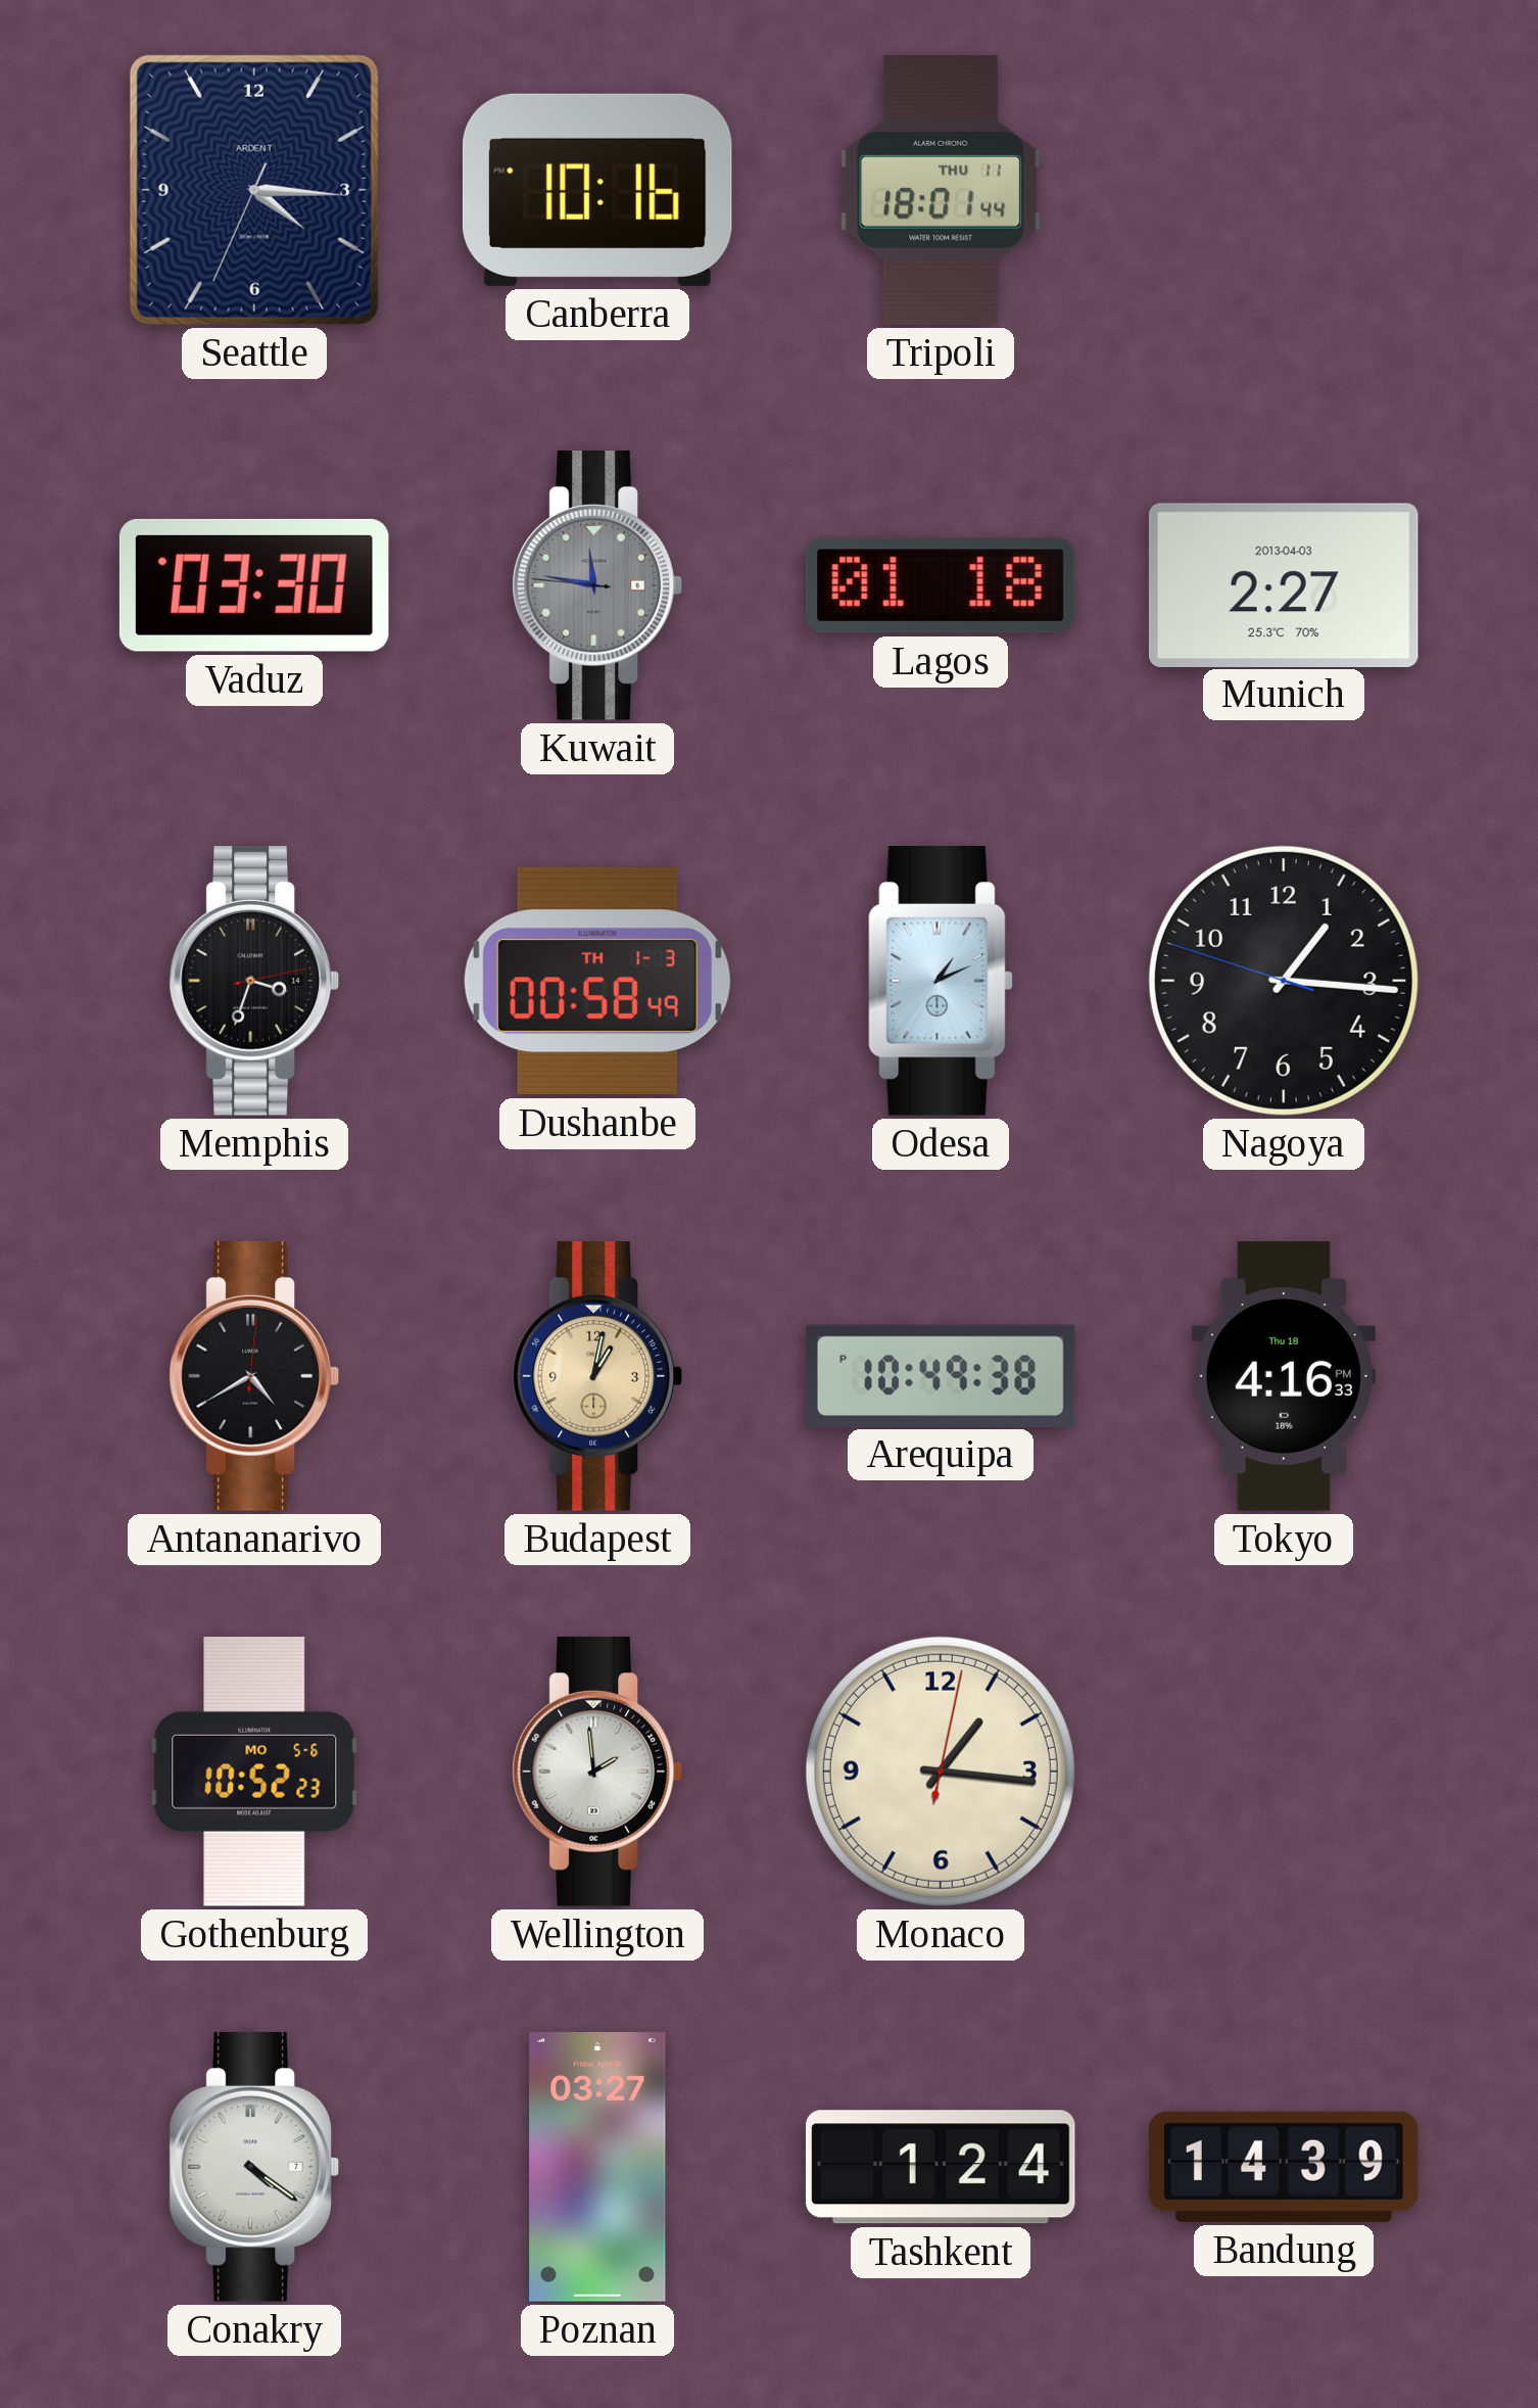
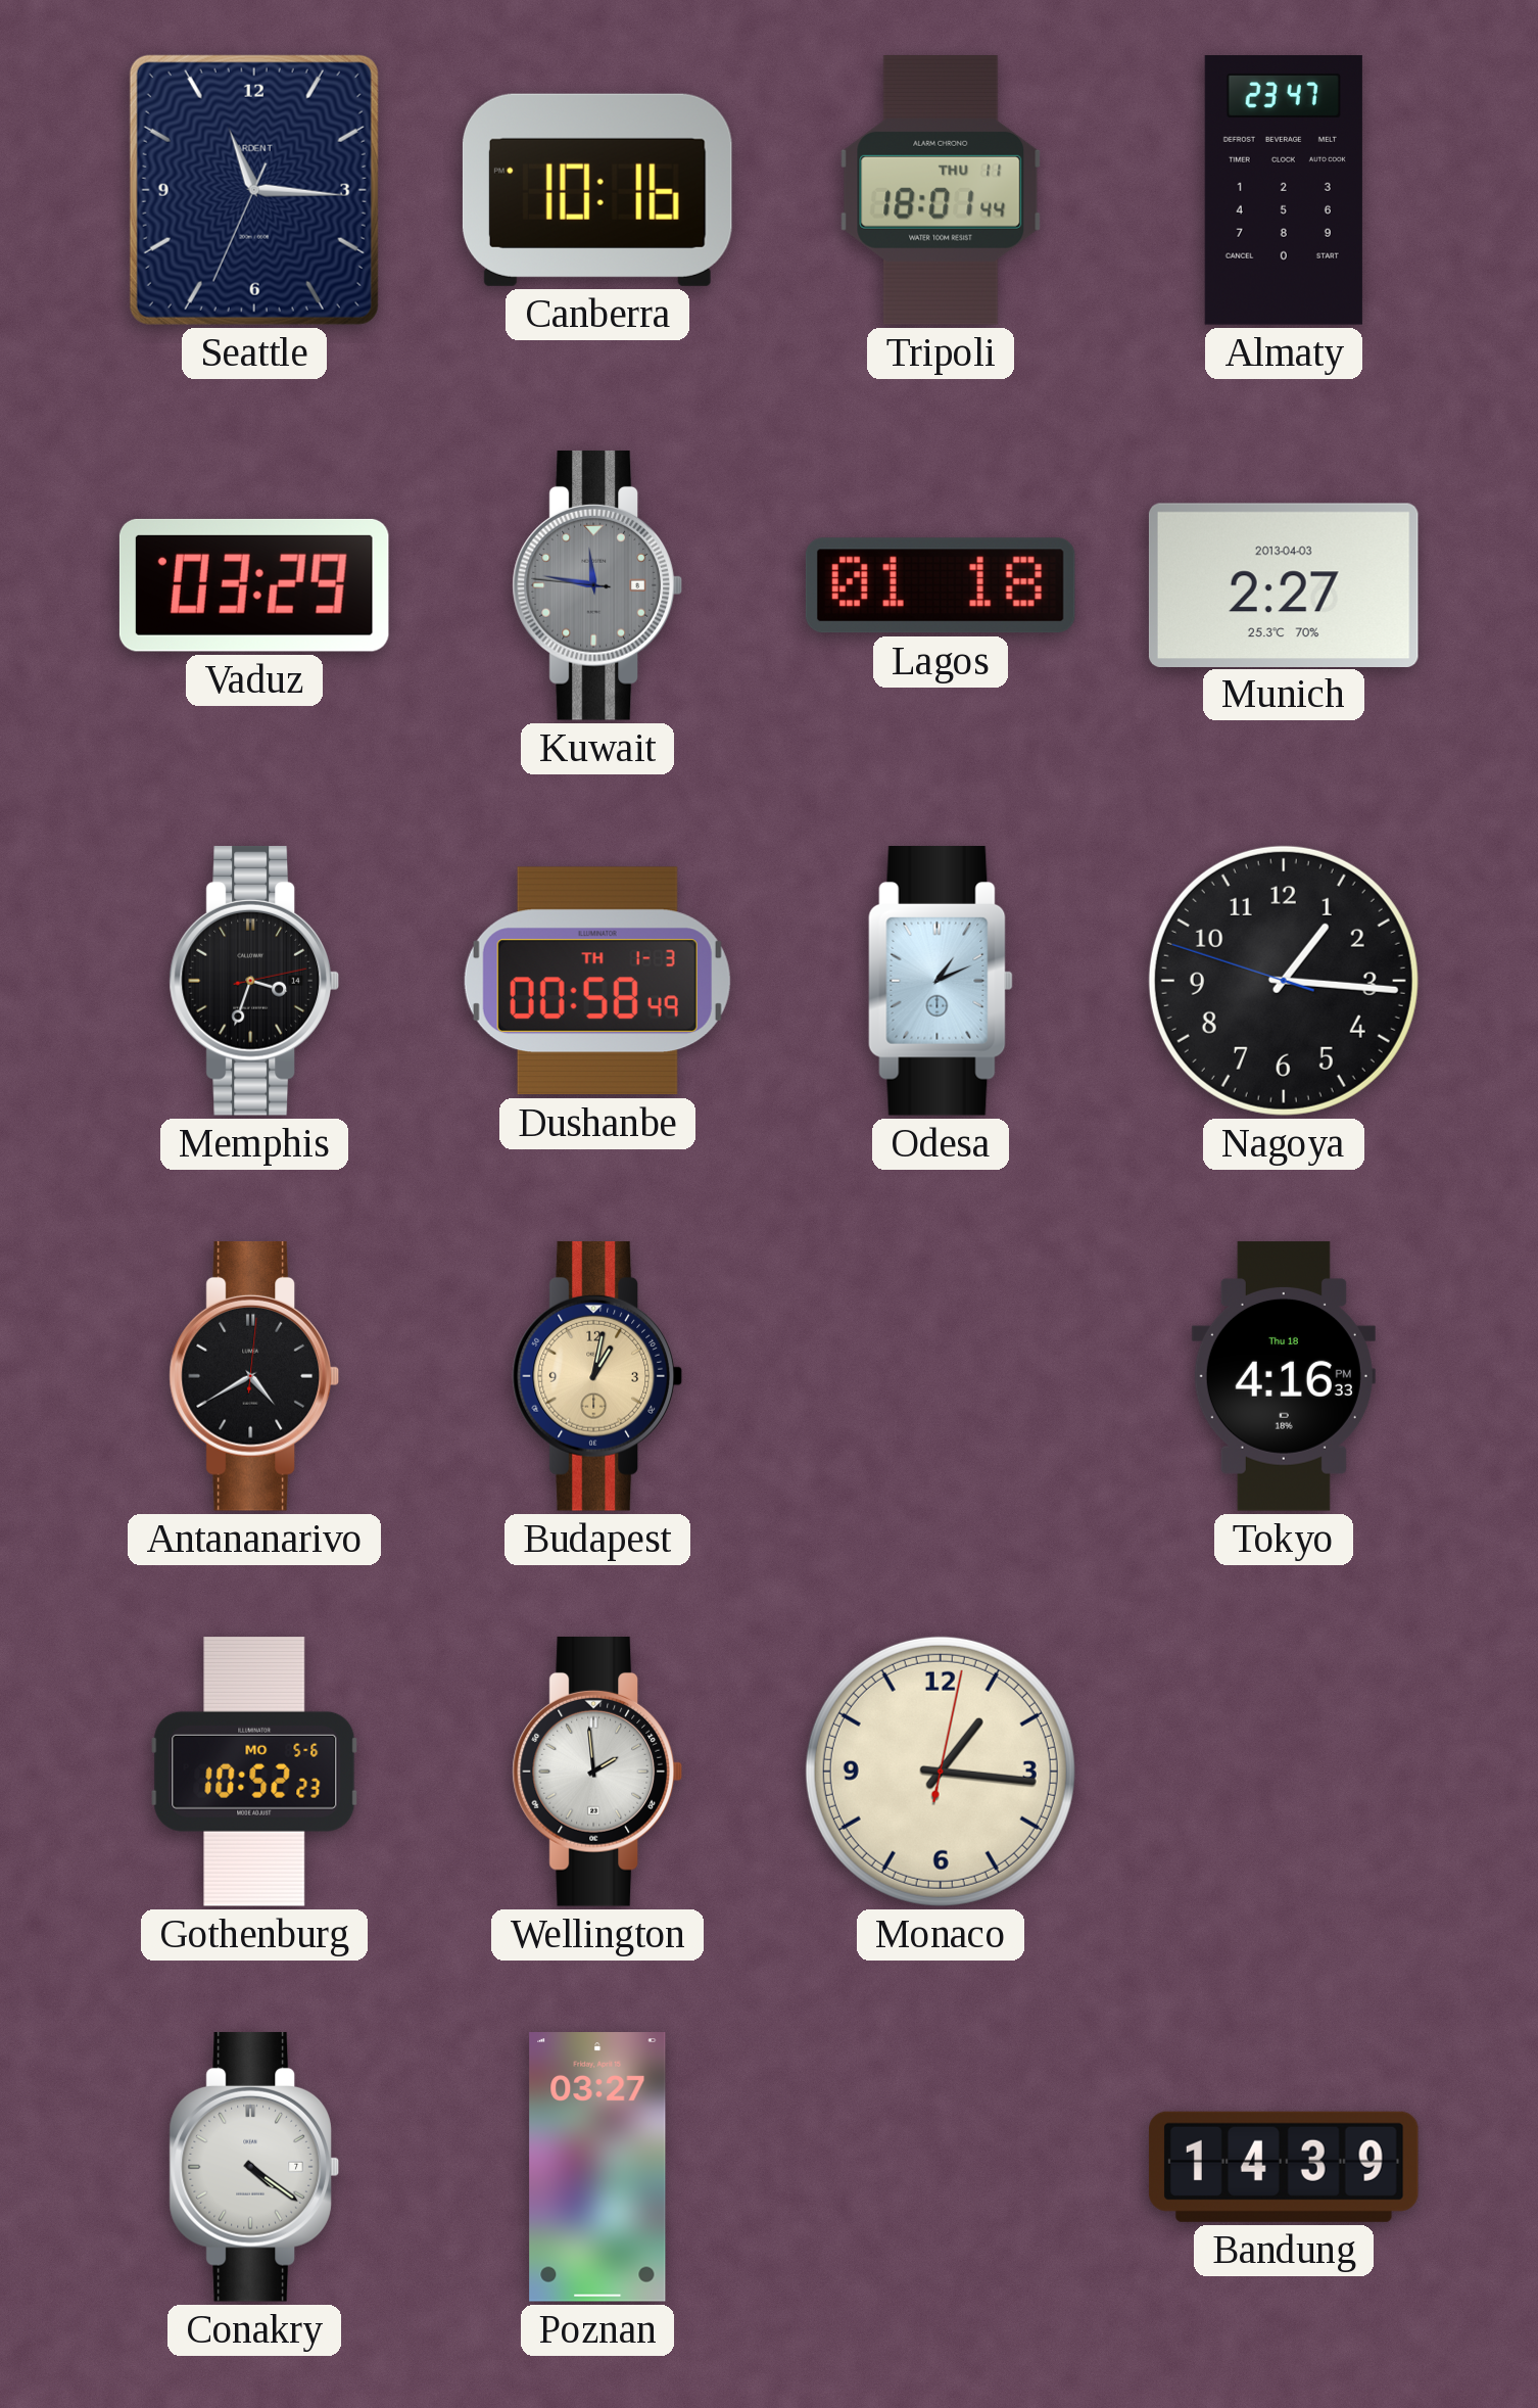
Seattle: 4:15 -> 11:15 (254, 190)
Almaty: none -> 23:47 (1284, 190)
Vaduz: 03:30 -> 03:29 (254, 585)
Arequipa: 10:49 -> none (942, 1375)
Tashkent: 1:24 -> none (941, 2167)
